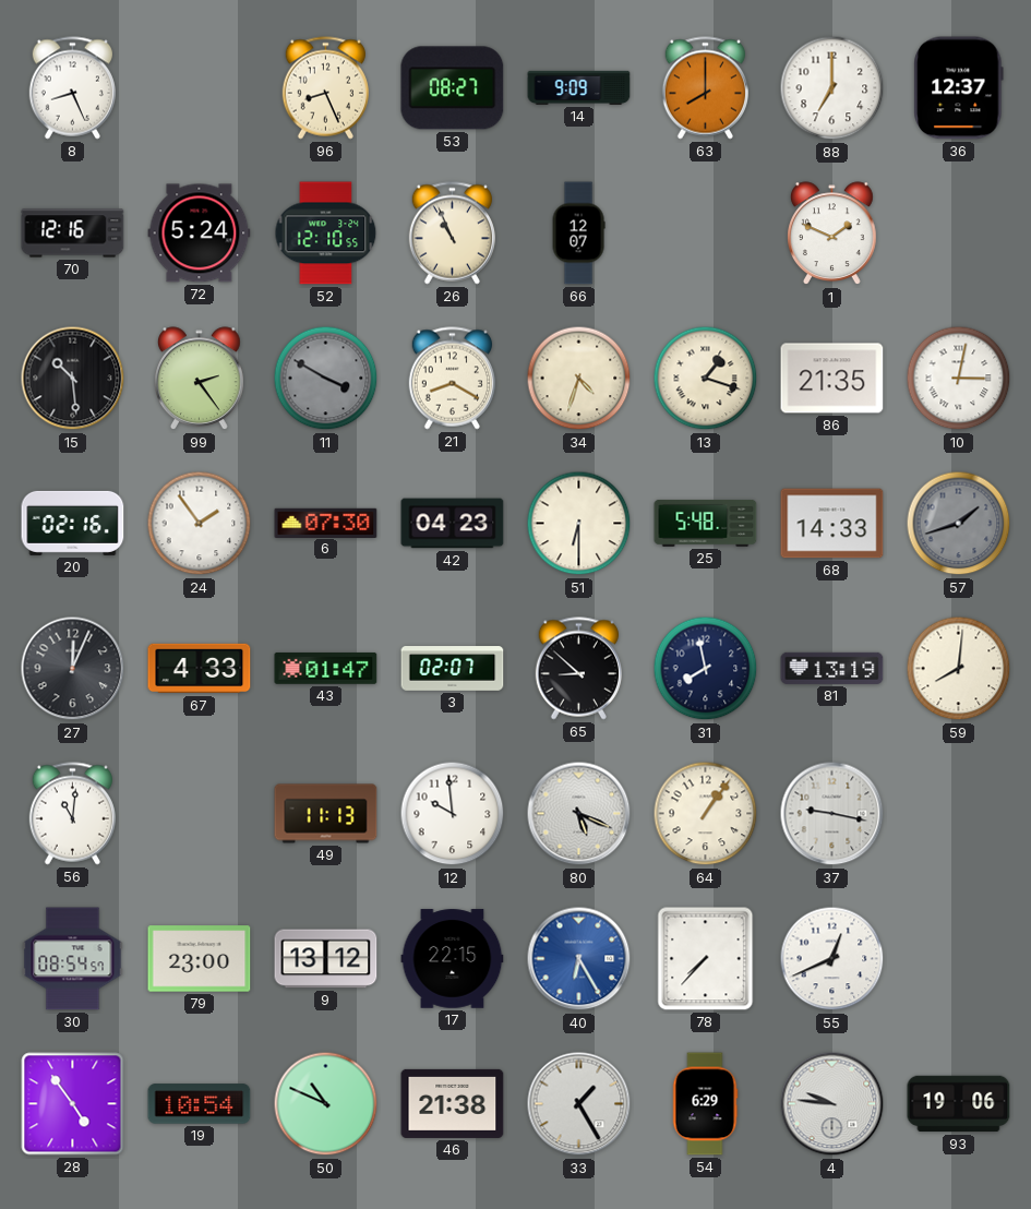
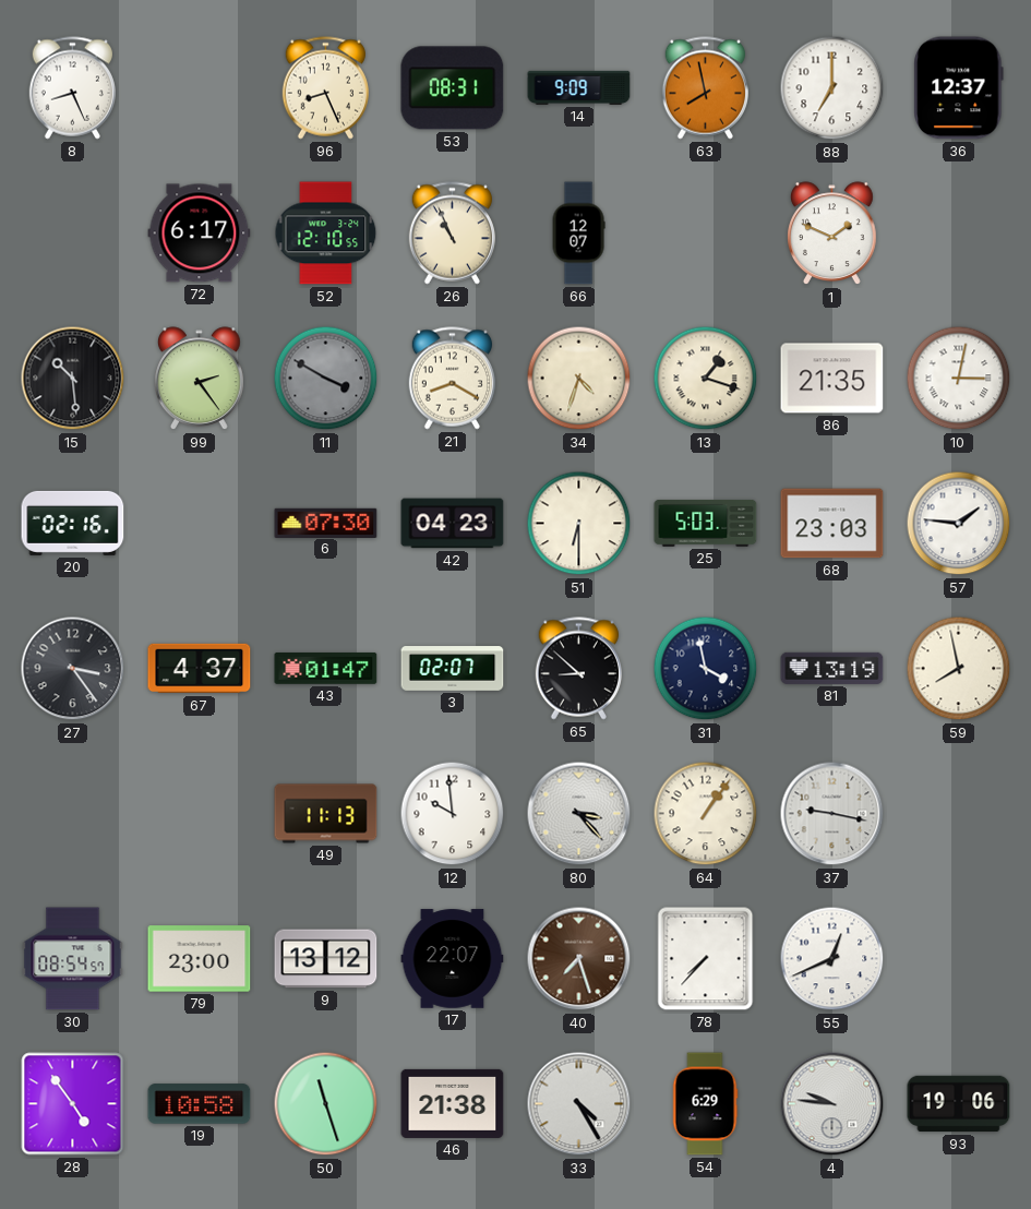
53: 08:27 -> 08:31 (453, 88)
63: 8:00 -> 7:58 (705, 88)
70: 12:16 -> none (73, 234)
72: 5:24 -> 6:17 (200, 234)
24: 1:54 -> none (200, 524)
25: 5:48 -> 5:03 (706, 523)
68: 14:33 -> 23:03 (832, 524)
57: 1:42 -> 1:46 (959, 524)
57 dial: grey -> white (959, 524)
27: 12:04 -> 3:24 (73, 669)
67: 4:33 -> 4:37 (200, 669)
31: 7:58 -> 3:58 (706, 669)
59: 8:01 -> 7:58 (959, 669)
56: 11:01 -> none (72, 814)
80: 5:19 -> 3:23 (579, 814)
17: 22:15 -> 22:07 (453, 959)
40: 6:25 -> 7:27 (579, 959)
40 dial: blue -> brown (579, 959)
19: 10:54 -> 10:58 (200, 1104)
50: 10:49 -> 11:27 (326, 1104)
33: 1:25 -> 4:25 (579, 1104)
